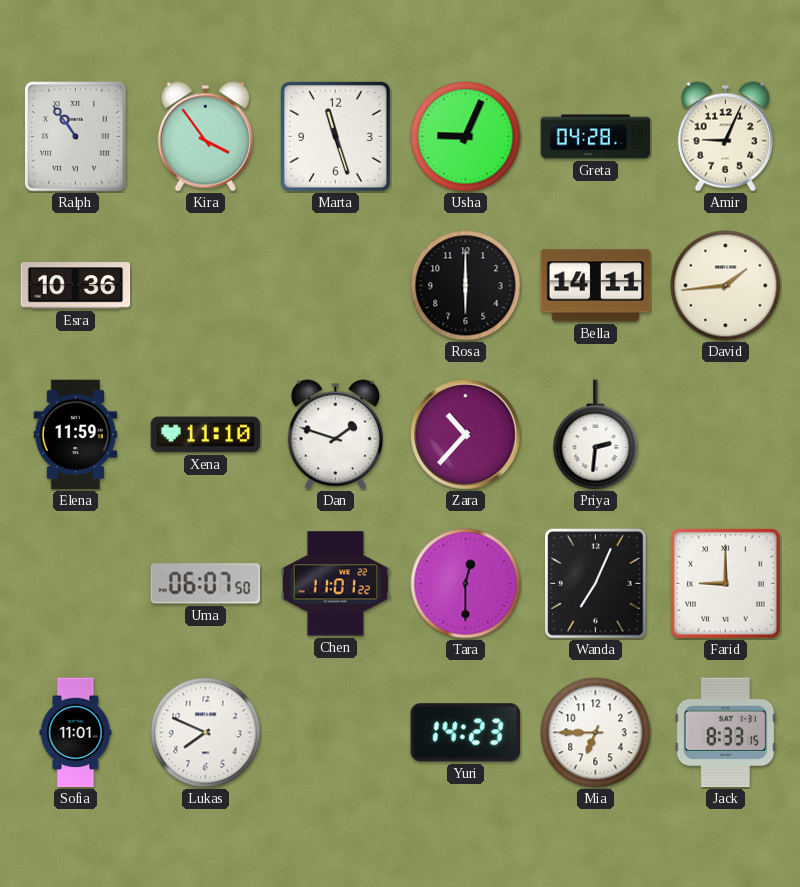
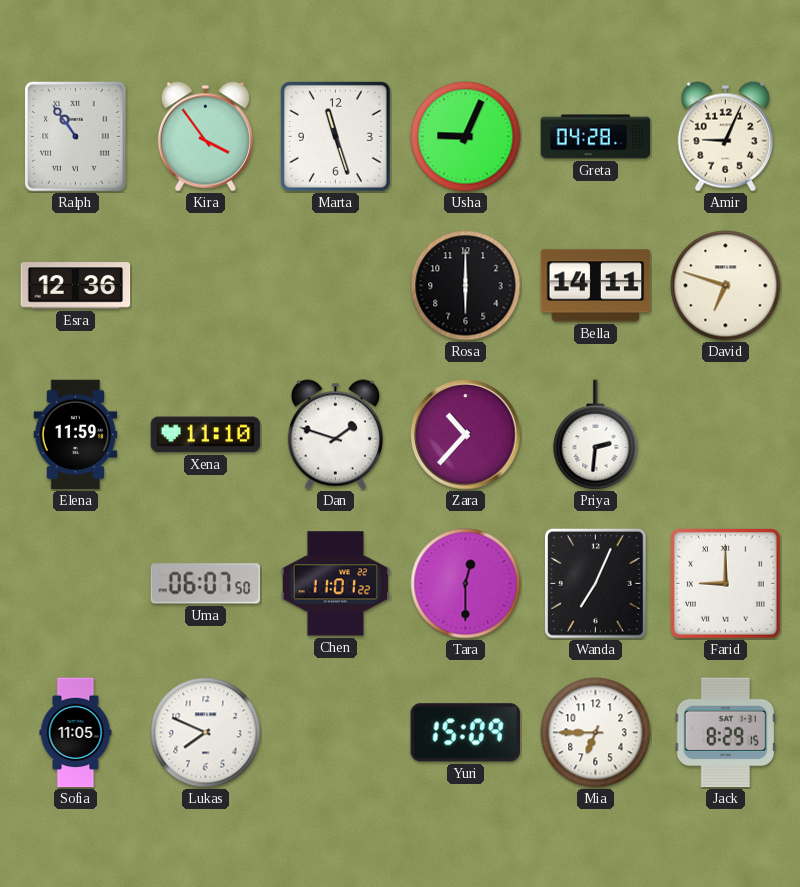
Esra: 10:36 -> 12:36 (76, 286)
David: 1:44 -> 6:48 (726, 286)
Sofia: 11:01 -> 11:05 (76, 733)
Yuri: 14:23 -> 15:09 (465, 733)
Jack: 8:33 -> 8:29 (726, 733)
